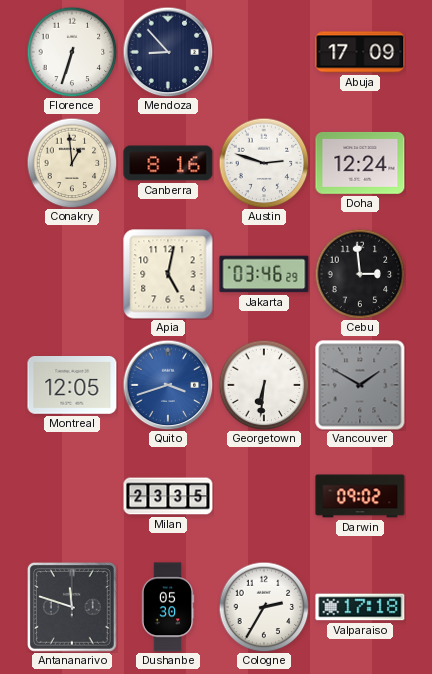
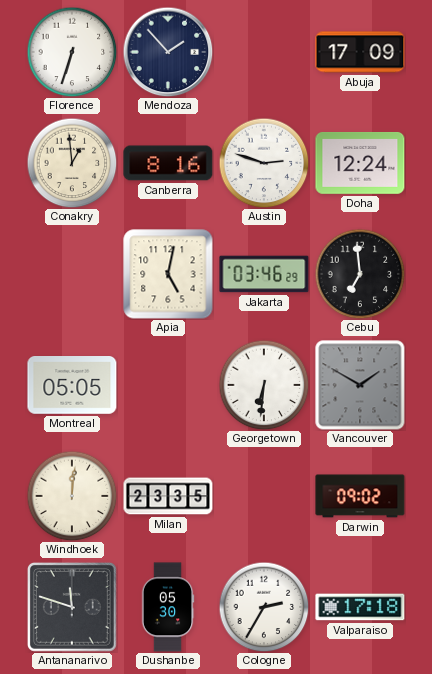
Mendoza: 8:53 -> 1:53 (168, 52)
Cebu: 2:59 -> 6:59 (360, 274)
Montreal: 12:05 -> 05:05 (72, 386)
Quito: 3:42 -> none (168, 385)
Windhoek: none -> 12:01 (72, 496)
